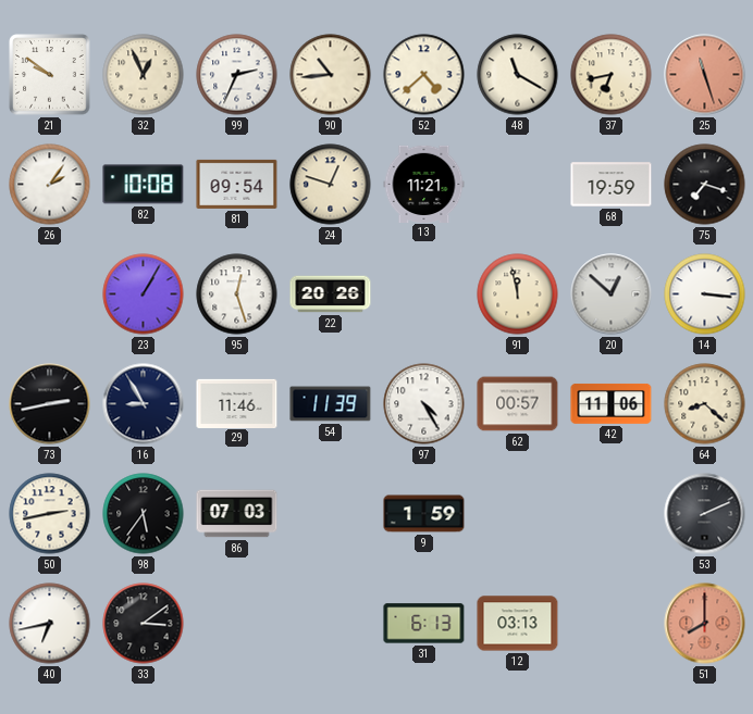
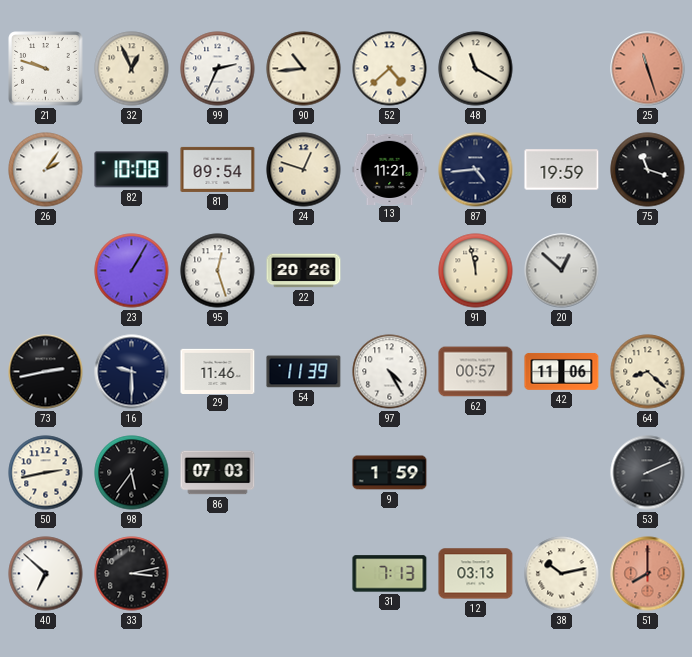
21: 9:51 -> 9:48 (46, 69)
37: 6:43 -> none (612, 75)
87: none -> 4:44 (476, 170)
75: 7:18 -> 11:18 (648, 170)
14: 3:16 -> none (705, 295)
16: 8:55 -> 9:30 (132, 372)
40: 6:43 -> 6:52 (46, 574)
33: 3:09 -> 3:13 (132, 574)
31: 6:13 -> 7:13 (390, 574)
38: none -> 10:13 (562, 574)
